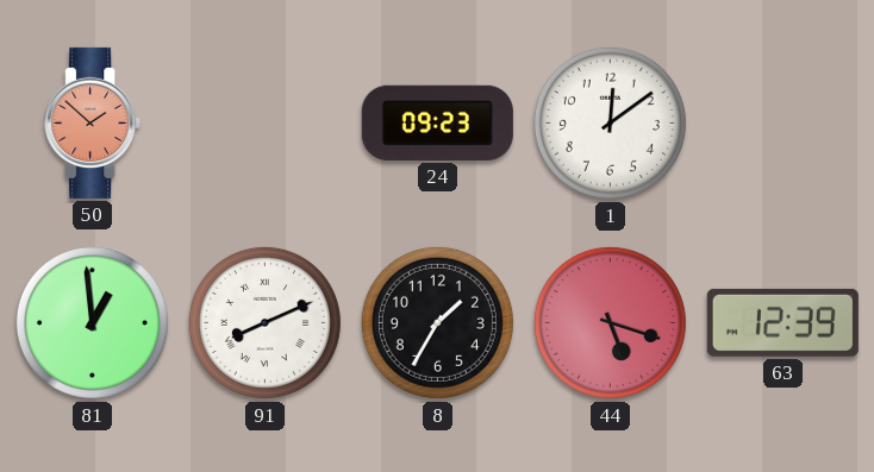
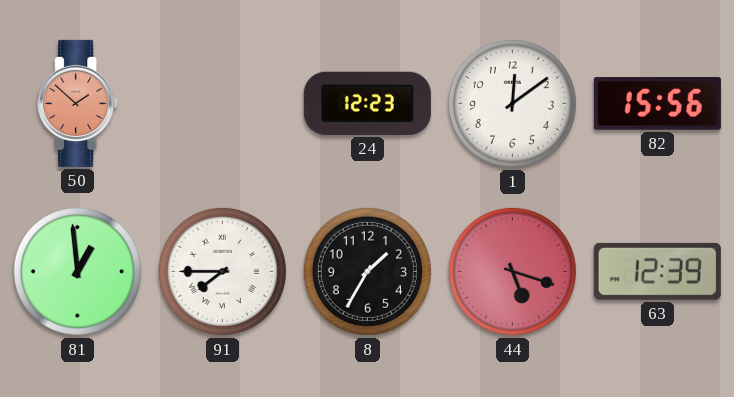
24: 09:23 -> 12:23 (367, 103)
82: none -> 15:56 (657, 104)
91: 8:11 -> 7:45 (222, 271)
